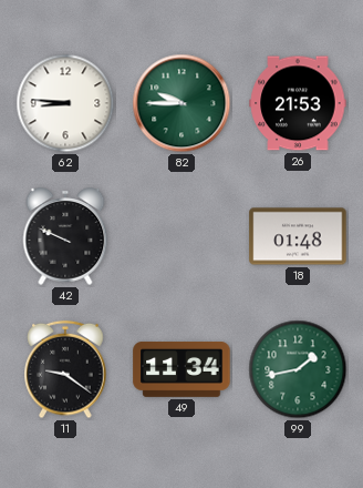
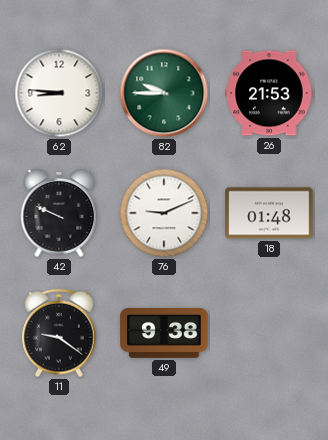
76: none -> 9:11 (164, 213)
49: 11:34 -> 9:38 (164, 334)
99: 1:43 -> none (298, 369)
